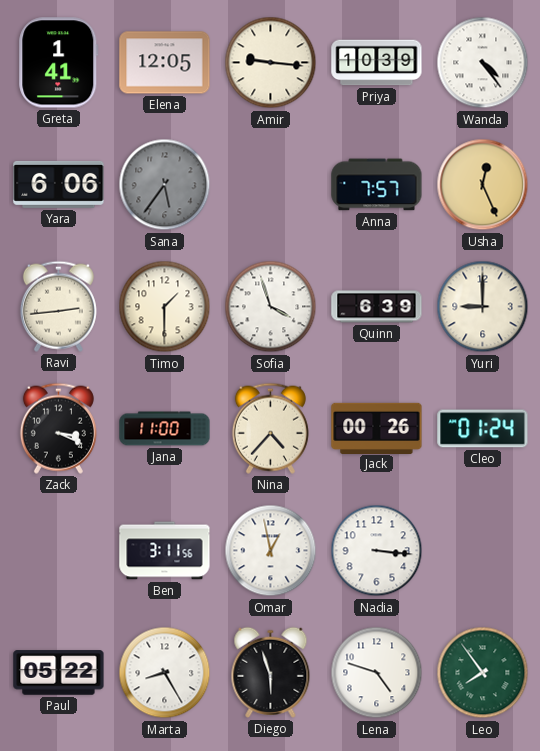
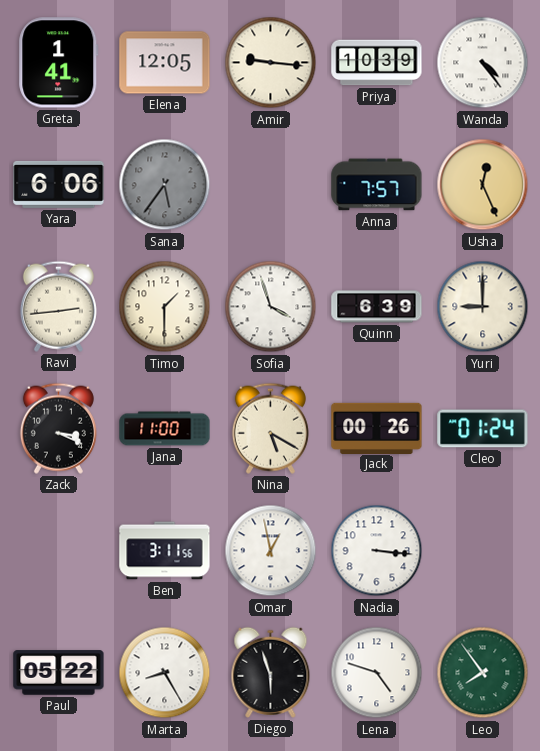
Nina: 4:37 -> 5:20 (270, 428)
